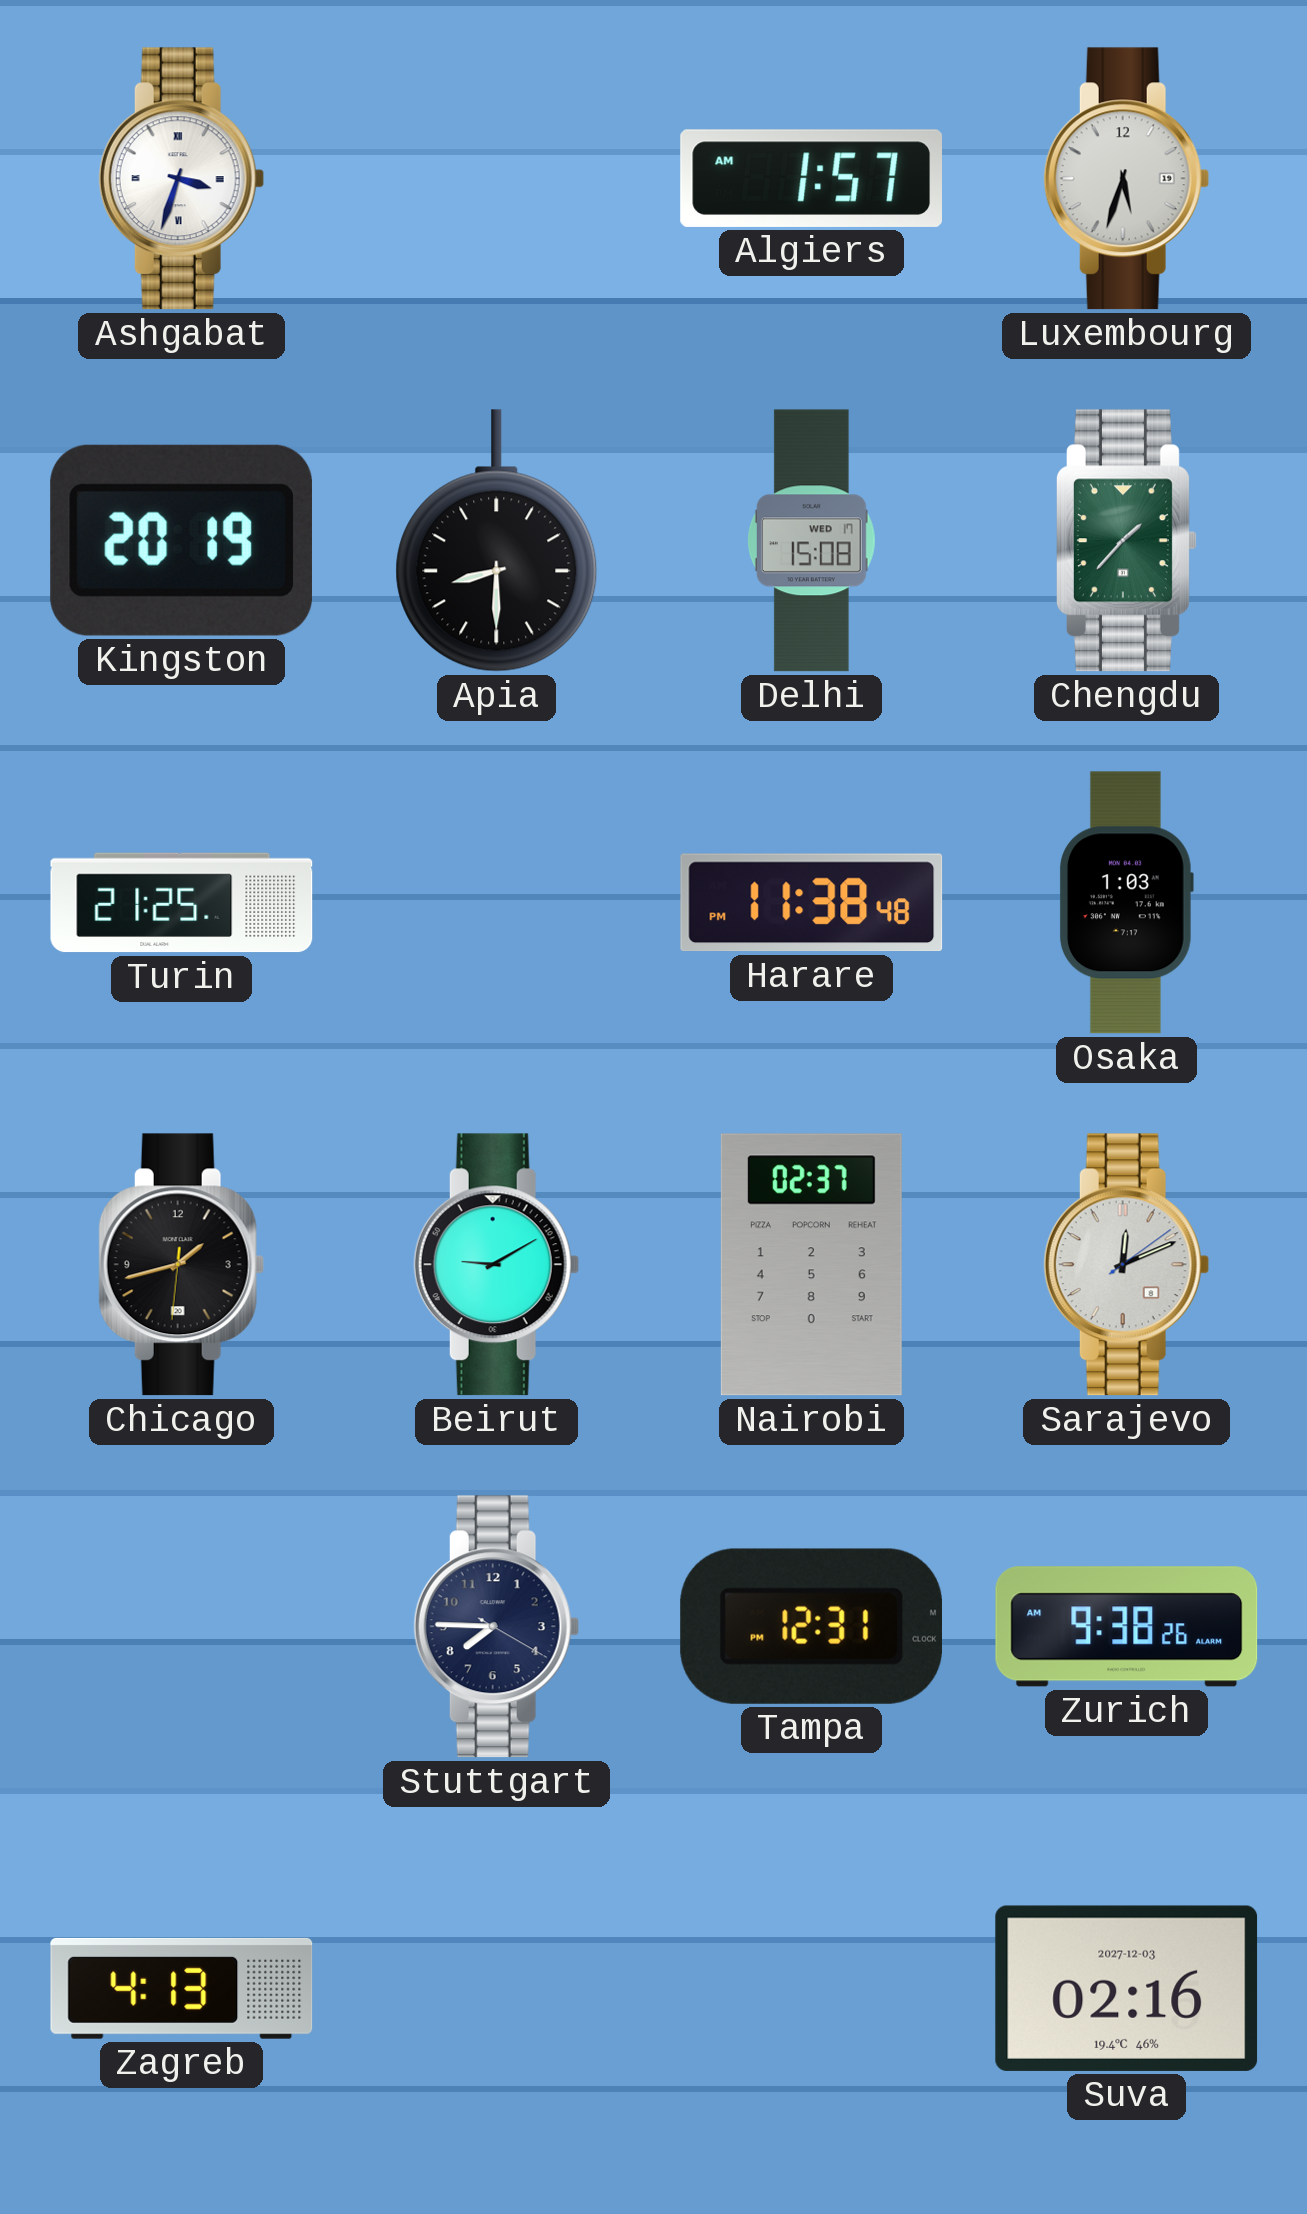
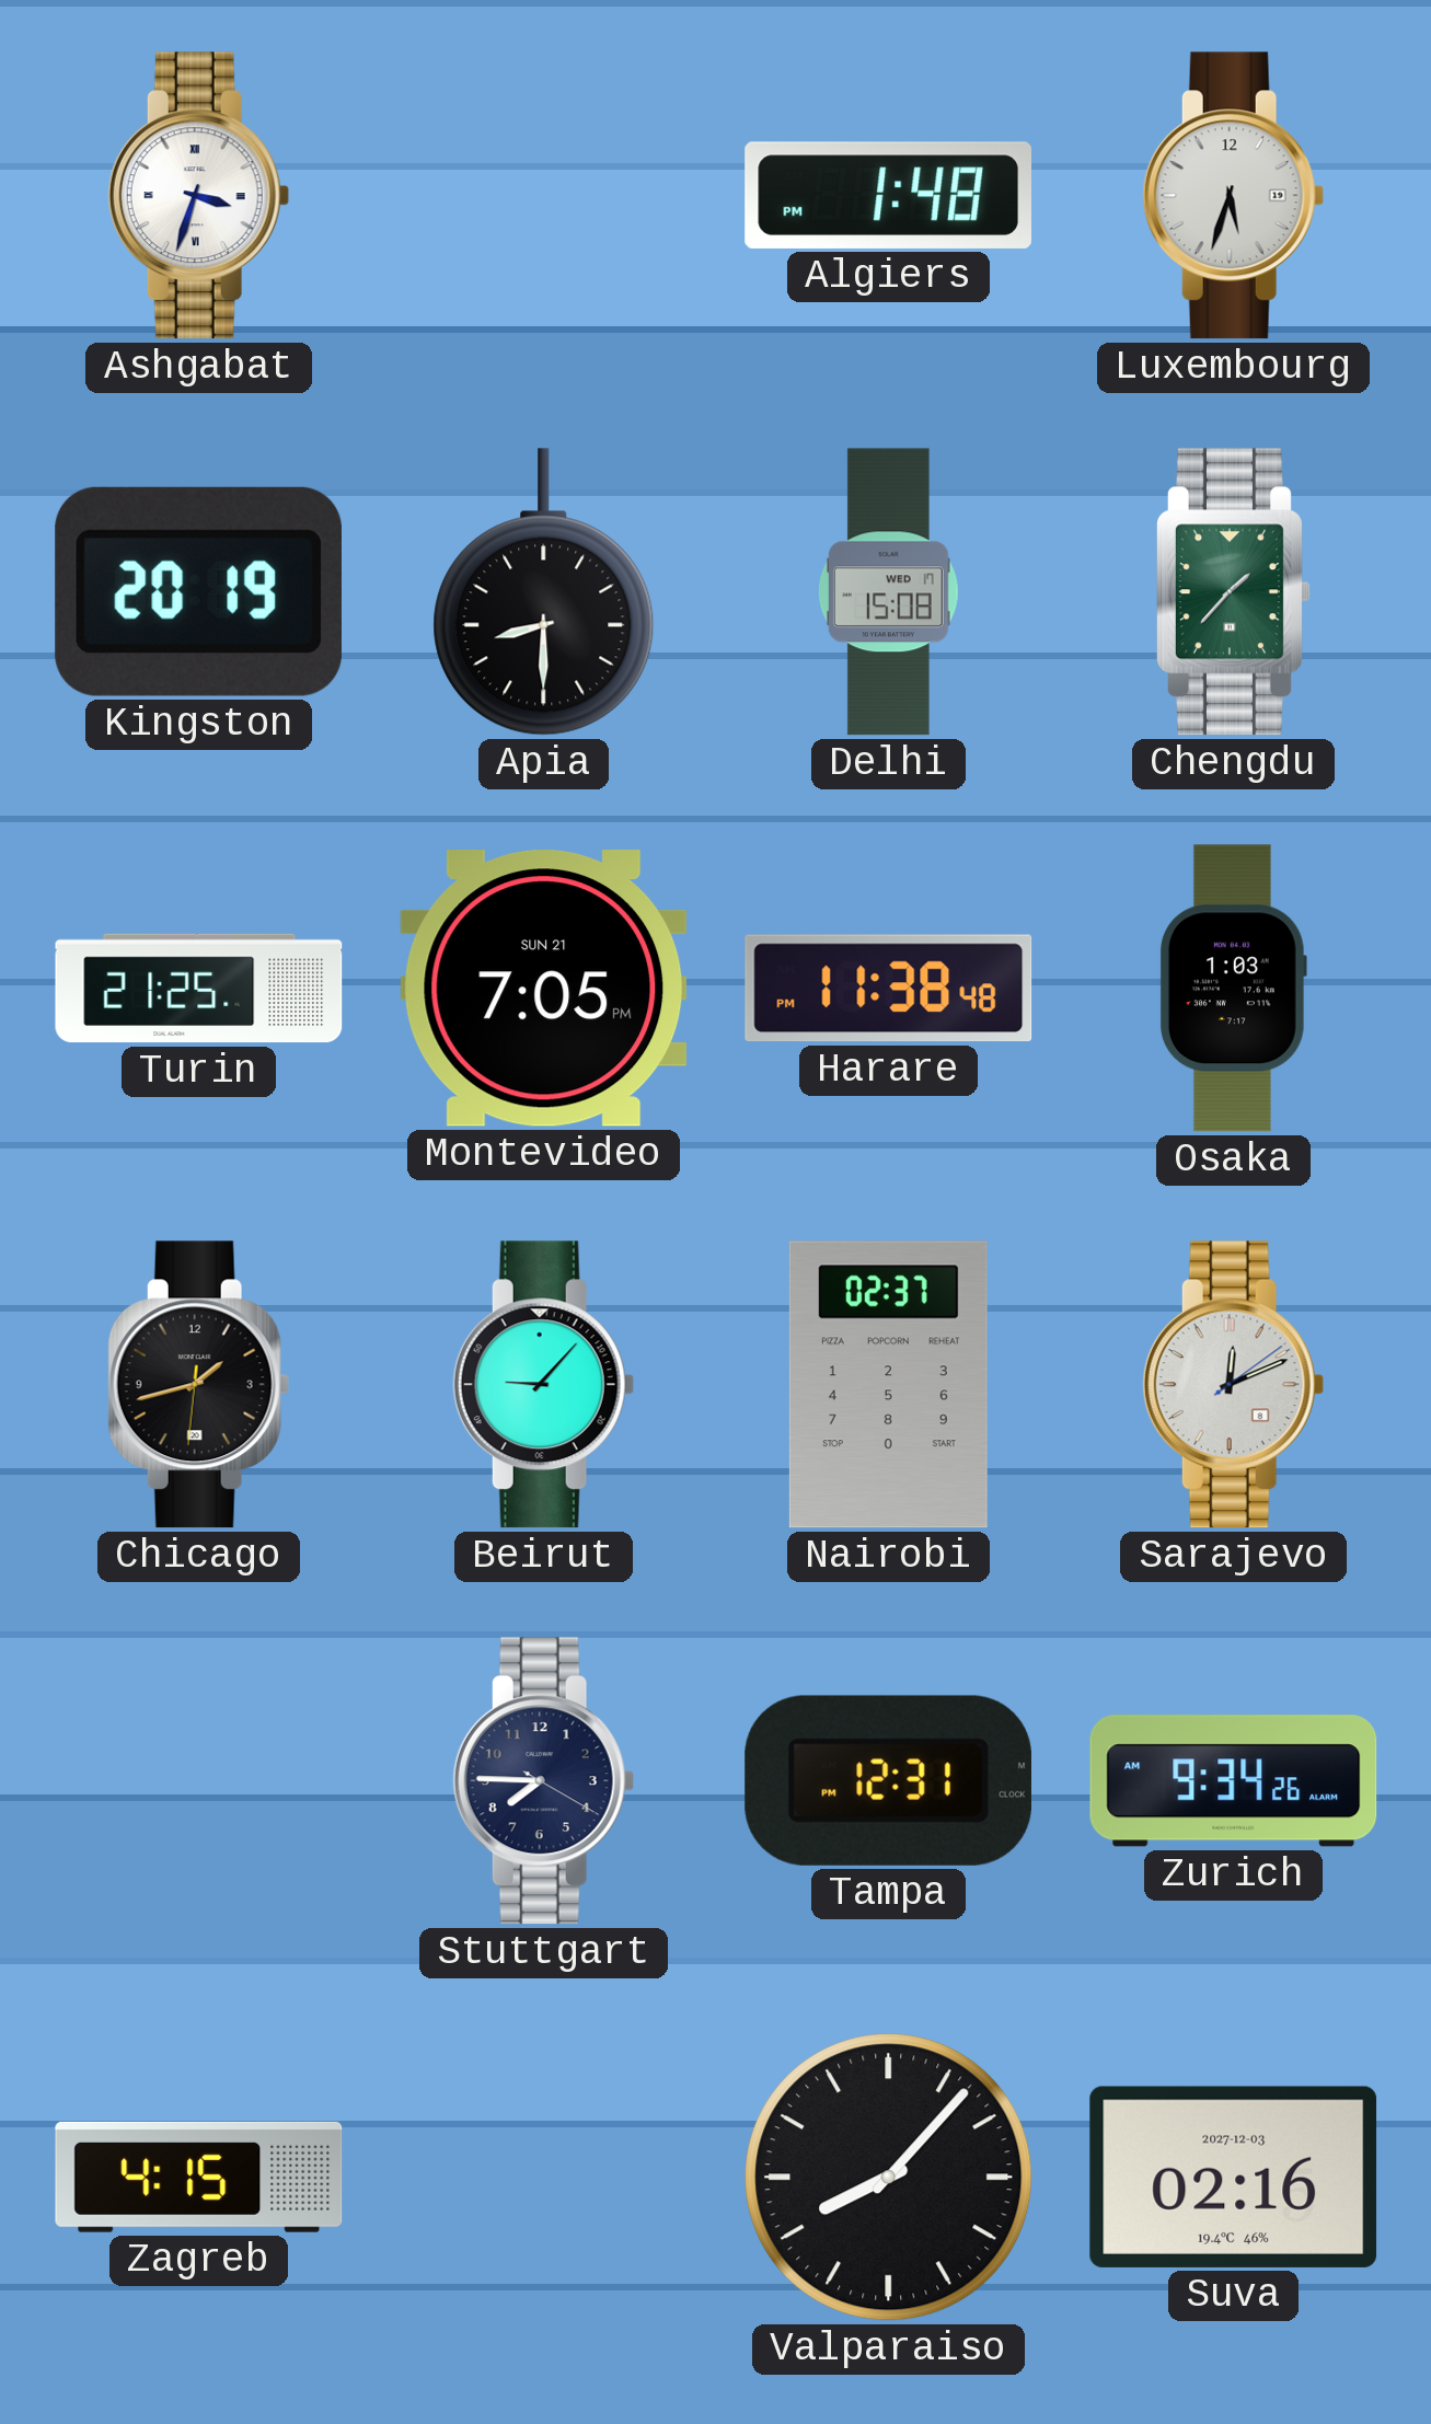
Algiers: 1:57 -> 1:48 (888, 195)
Montevideo: none -> 7:05 (544, 989)
Beirut: 9:10 -> 9:07 (543, 1385)
Zurich: 9:38 -> 9:34 (1234, 1781)
Zagreb: 4:13 -> 4:15 (199, 2177)
Valparaiso: none -> 8:07 (889, 2178)
